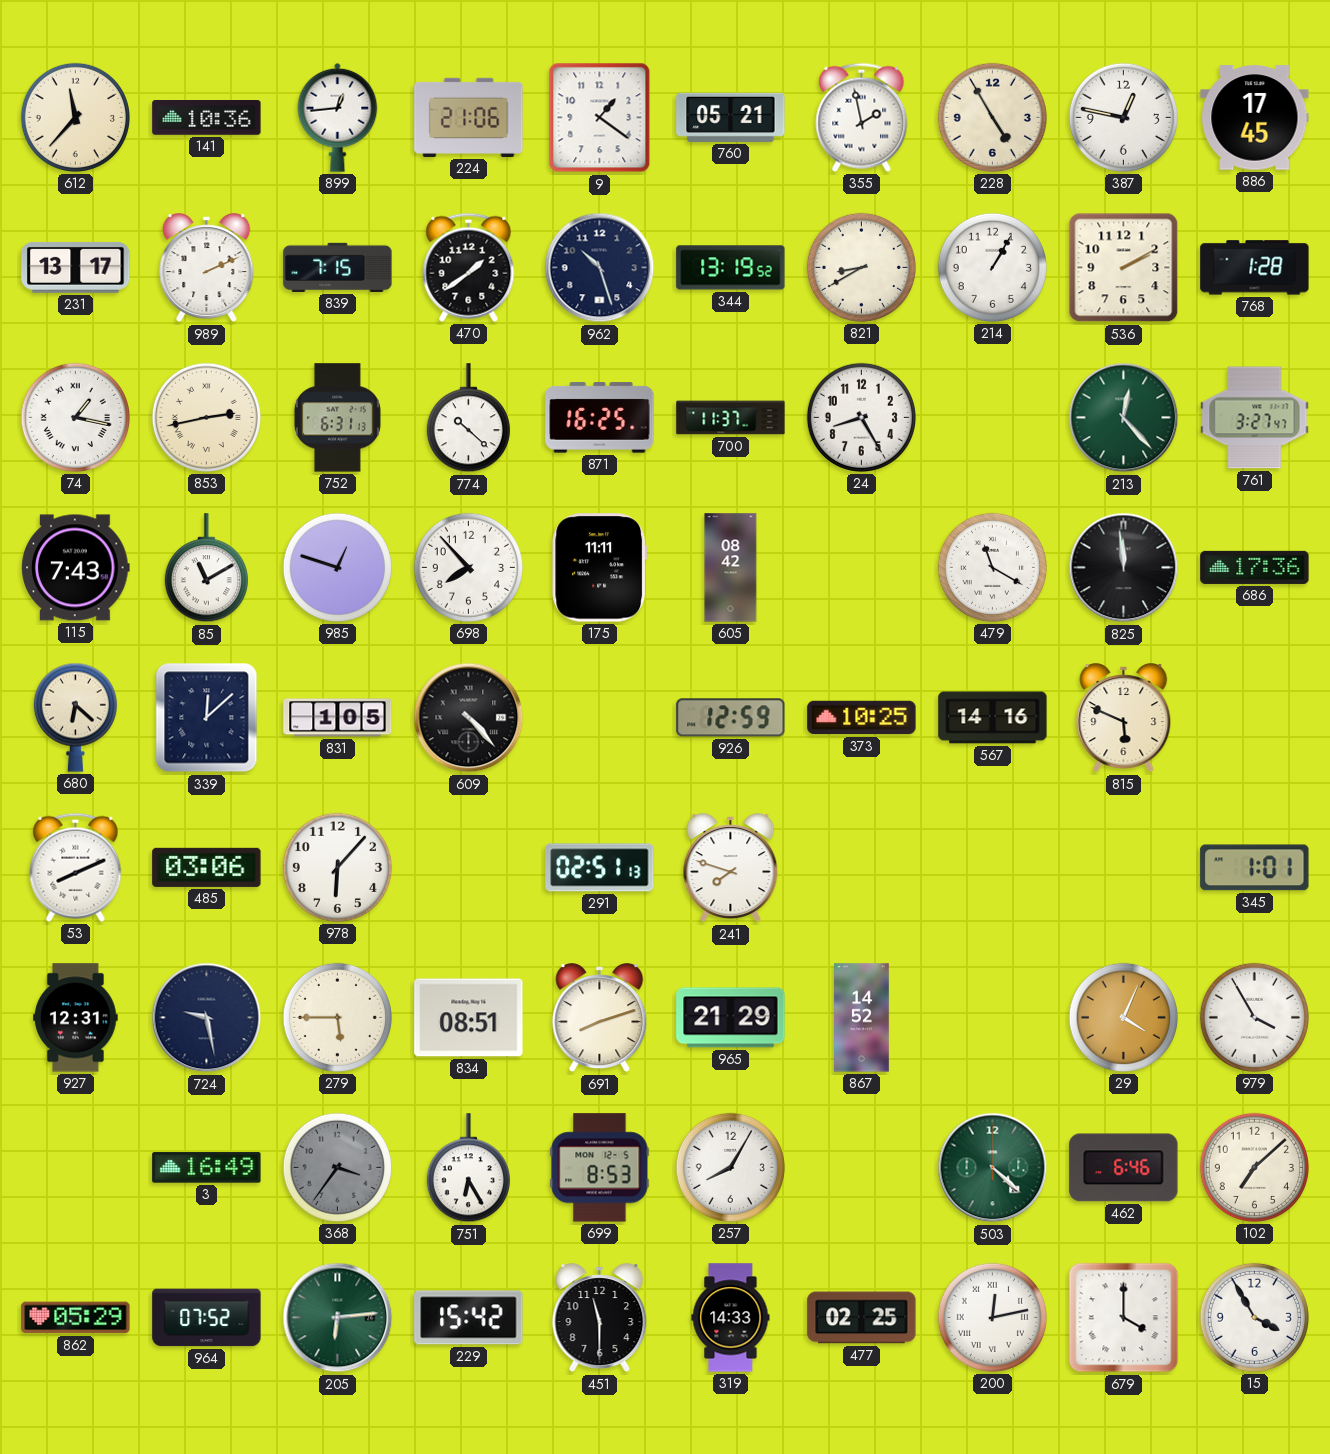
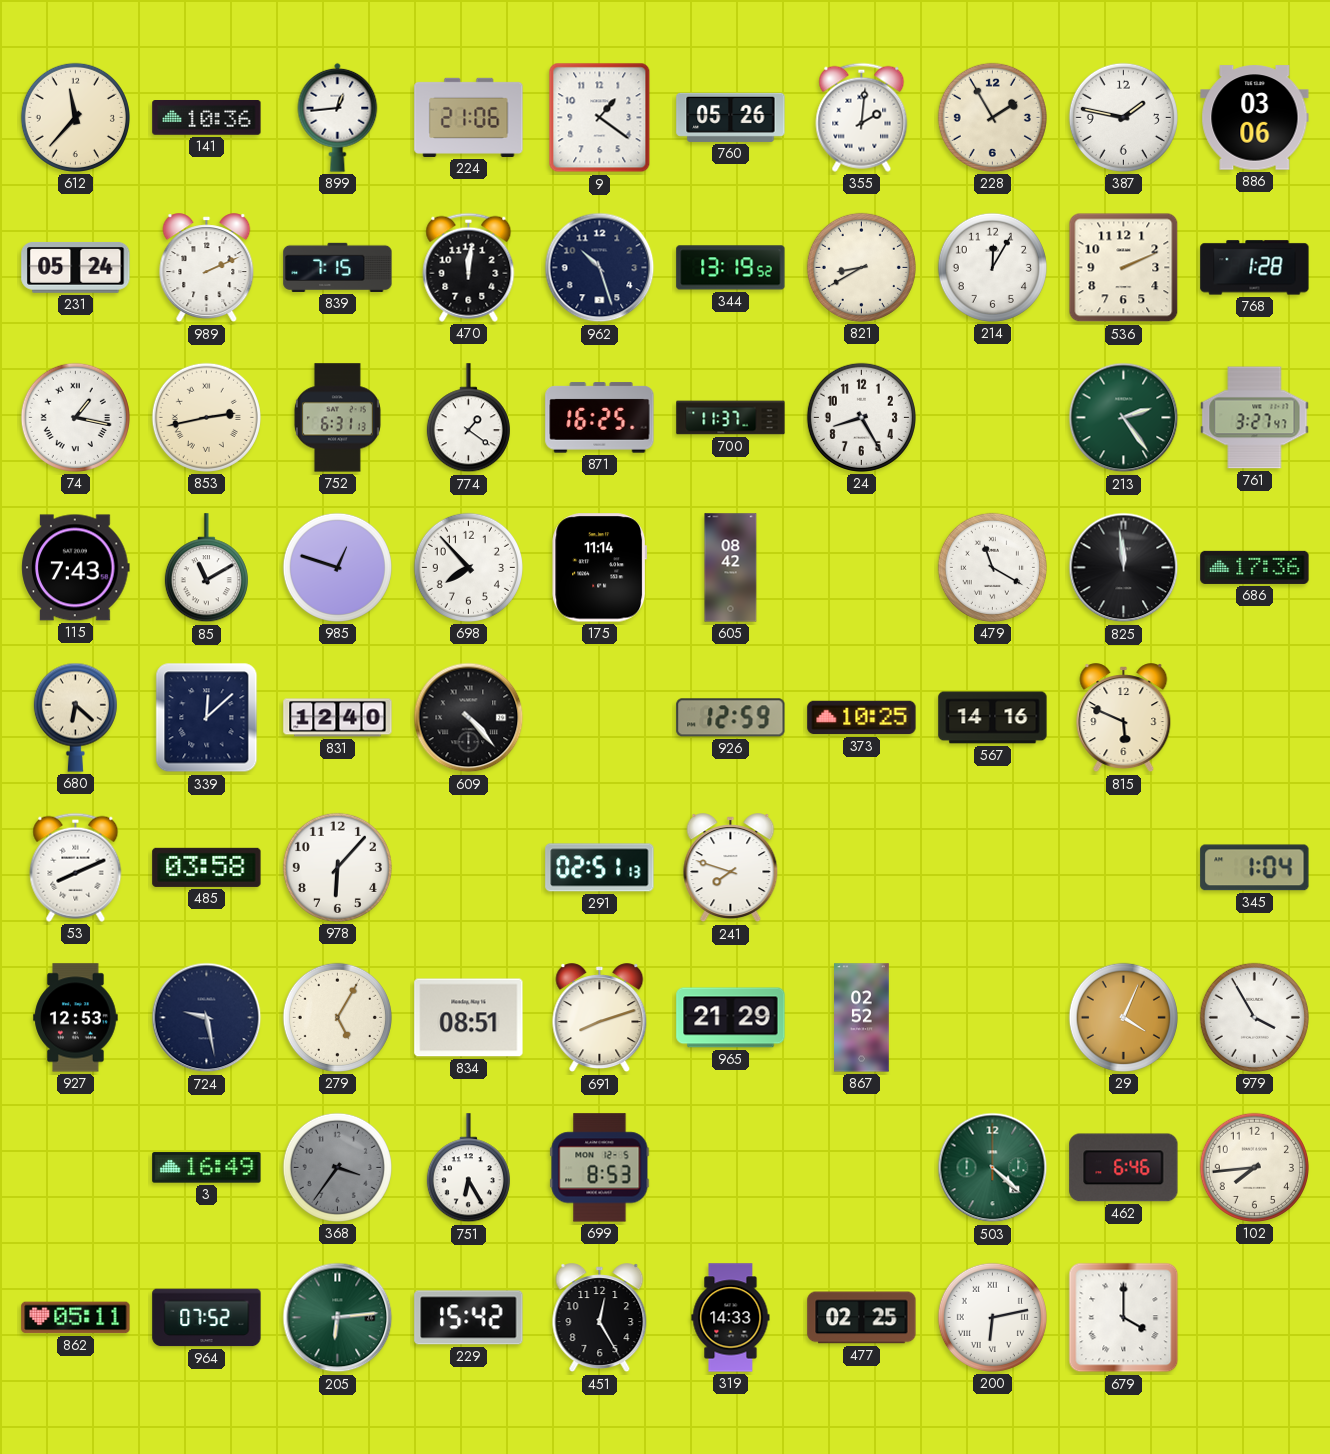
760: 05:21 -> 05:26 (731, 117)
355: 1:58 -> 2:01 (862, 117)
228: 4:55 -> 1:55 (992, 117)
387: 12:47 -> 1:47 (1123, 117)
886: 17:45 -> 03:06 (1255, 118)
231: 13:17 -> 05:24 (76, 268)
470: 1:39 -> 12:01 (469, 267)
214: 1:05 -> 12:05 (992, 267)
536: 2:10 -> 2:11 (1124, 268)
774: 10:22 -> 1:21 (468, 418)
213: 12:23 -> 2:24 (1124, 418)
175: 11:11 -> 11:14 (600, 568)
831: 1:05 -> 12:40 (338, 718)
485: 03:06 -> 03:58 (207, 867)
345: 1:01 -> 1:04 (1255, 868)
927: 12:31 -> 12:53 (76, 1018)
279: 5:45 -> 5:05 (337, 1017)
867: 14:52 -> 02:52 (862, 1018)
257: 8:05 -> none (730, 1167)
102: 7:08 -> 7:44 (1254, 1167)
862: 05:29 -> 05:11 (76, 1318)
451: 11:30 -> 12:25 (600, 1318)
200: 12:13 -> 6:13 (992, 1317)
15: 3:55 -> none (1254, 1317)
